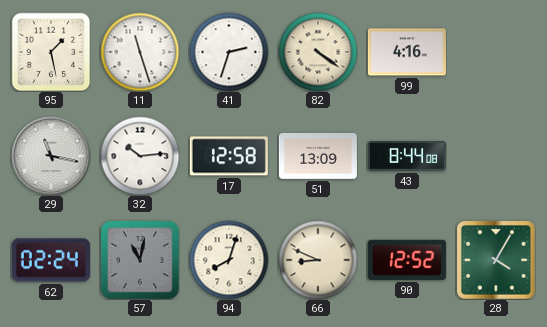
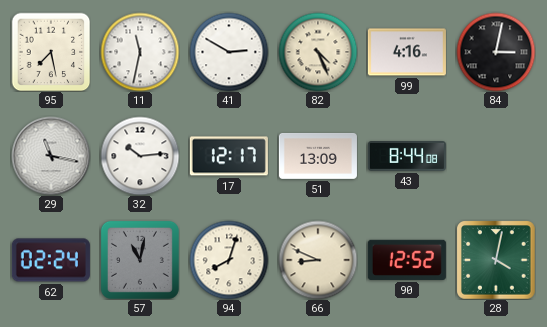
95: 1:28 -> 7:28 (51, 52)
11: 11:27 -> 11:32 (140, 52)
41: 2:33 -> 2:50 (229, 52)
82: 4:21 -> 4:26 (318, 52)
84: none -> 3:02 (496, 52)
17: 12:58 -> 12:17 (229, 156)
28: 4:05 -> 4:02 (496, 260)
